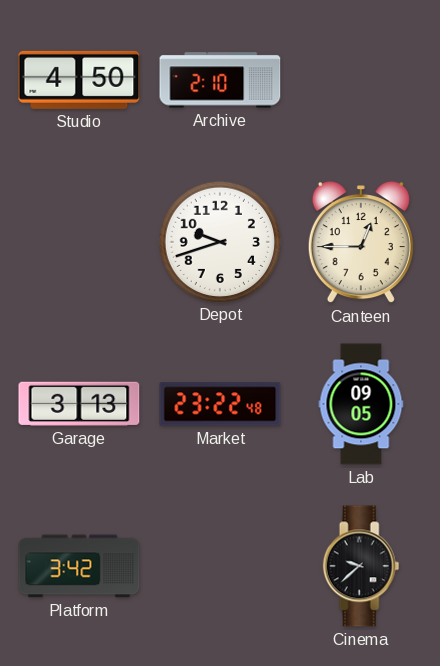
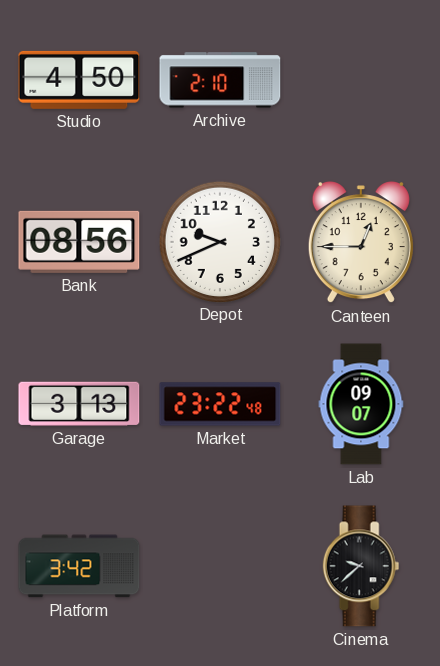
Bank: none -> 08:56 (79, 242)
Depot: 9:42 -> 9:41 (219, 241)
Lab: 09:05 -> 09:07 (361, 404)
